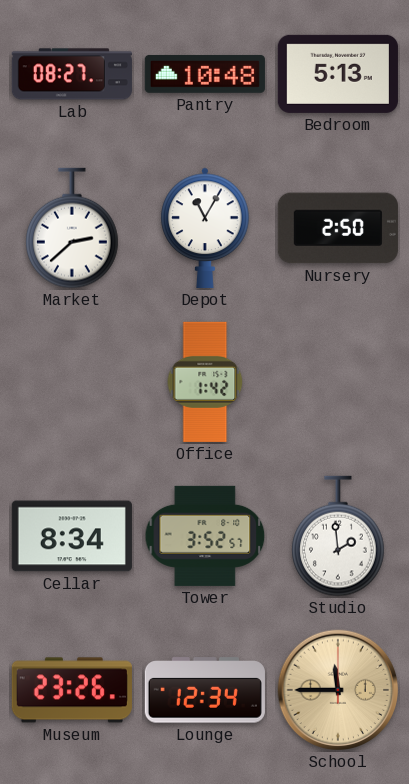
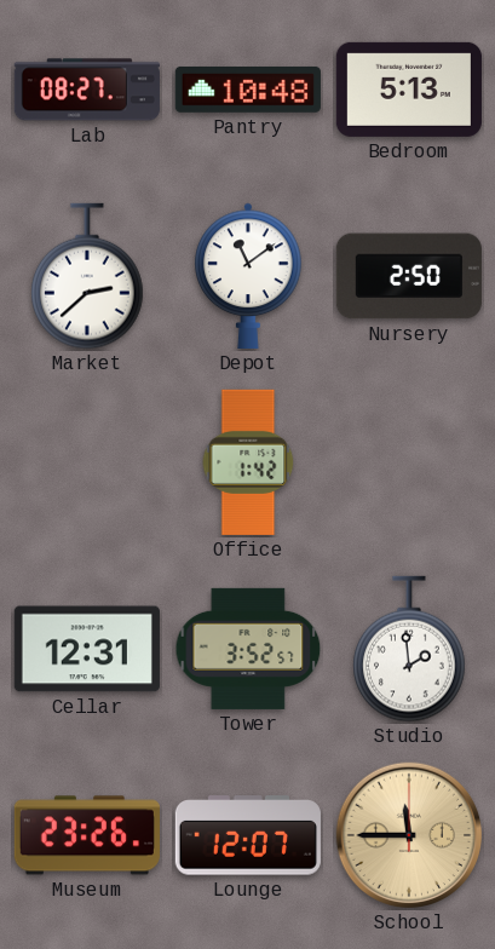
Depot: 11:05 -> 11:09 (248, 276)
Cellar: 8:34 -> 12:31 (87, 649)
Lounge: 12:34 -> 12:07 (248, 835)
